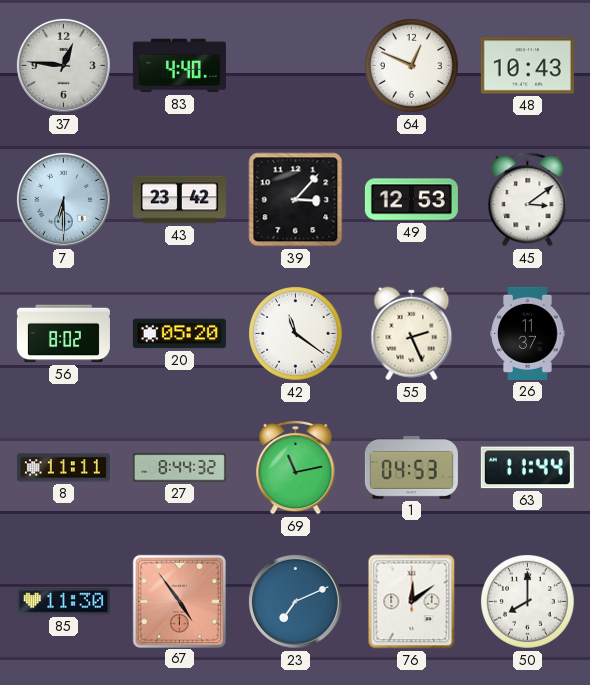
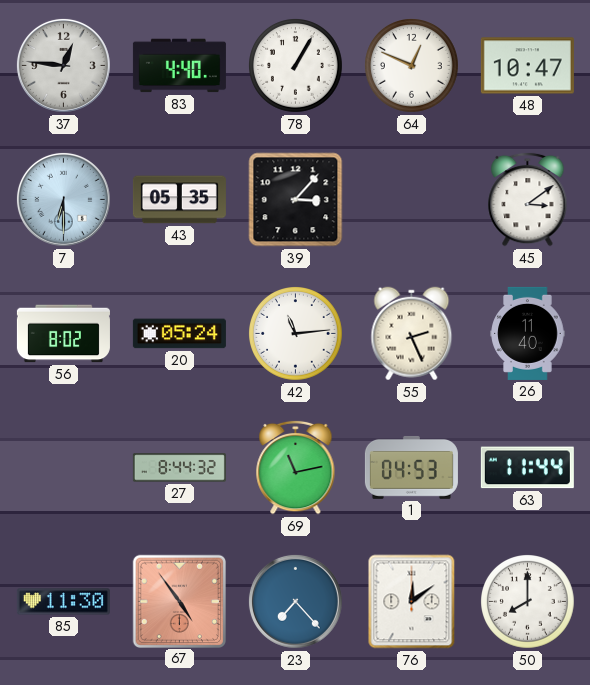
78: none -> 1:05 (296, 66)
48: 10:43 -> 10:47 (527, 66)
43: 23:42 -> 05:35 (179, 200)
49: 12:53 -> none (411, 200)
20: 05:20 -> 05:24 (179, 334)
42: 11:21 -> 11:14 (296, 334)
26: 11:37 -> 11:40 (528, 333)
8: 11:11 -> none (63, 468)
23: 7:11 -> 7:23 (295, 601)
